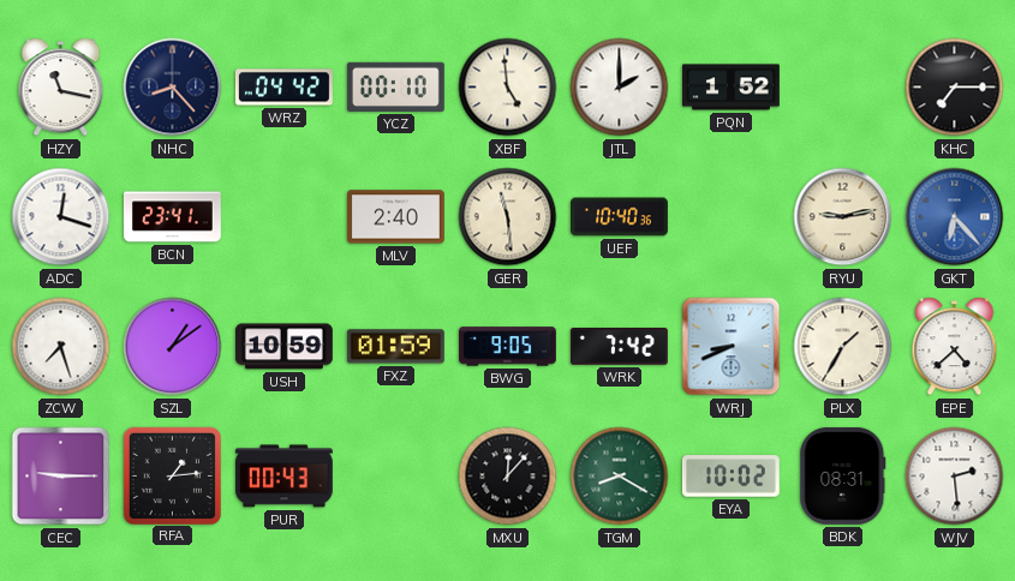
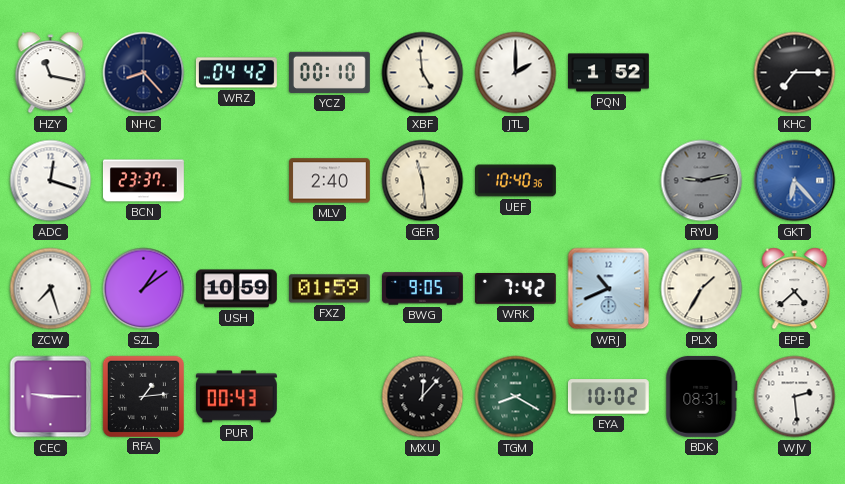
BCN: 23:41 -> 23:37 (143, 181)
RYU dial: cream -> grey (702, 181)
WRJ: 8:41 -> 10:41 (609, 289)
